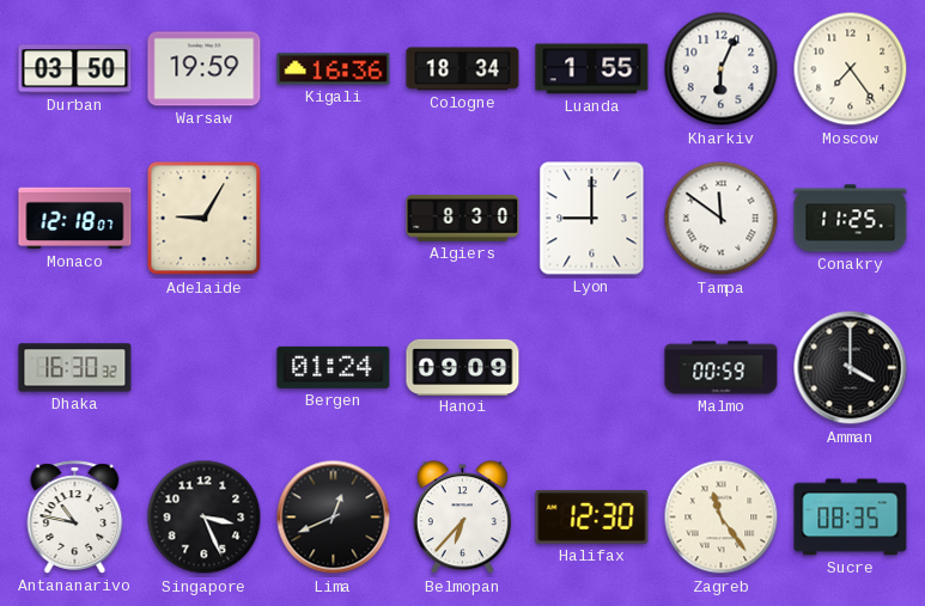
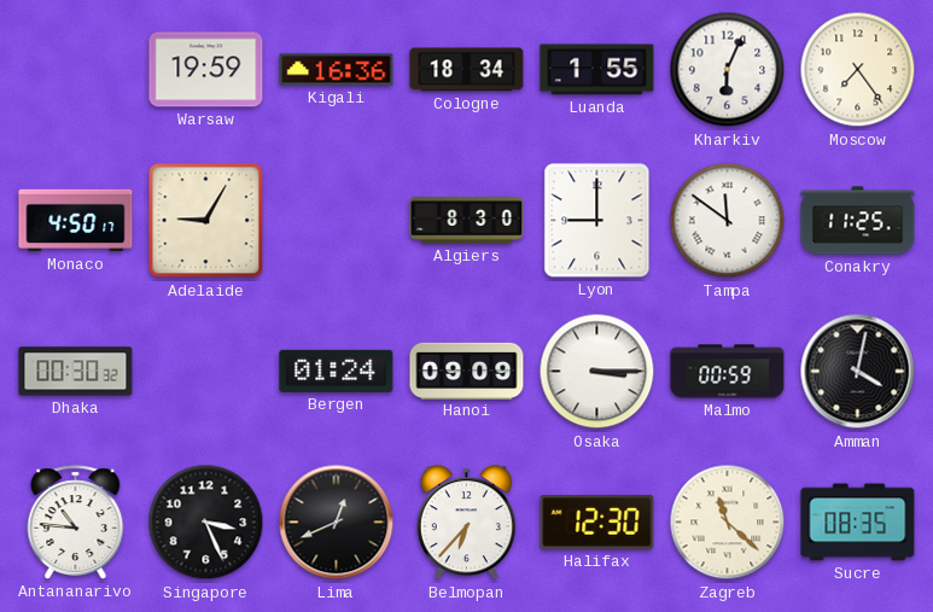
Durban: 03:50 -> none (75, 69)
Monaco: 12:18 -> 4:50 (76, 221)
Dhaka: 16:30 -> 00:30 (76, 372)
Osaka: none -> 3:15 (597, 372)
Amman: 4:00 -> 4:02 (858, 372)
Antananarivo: 10:47 -> 10:46 (76, 523)
Zagreb: 11:24 -> 11:22 (728, 523)
